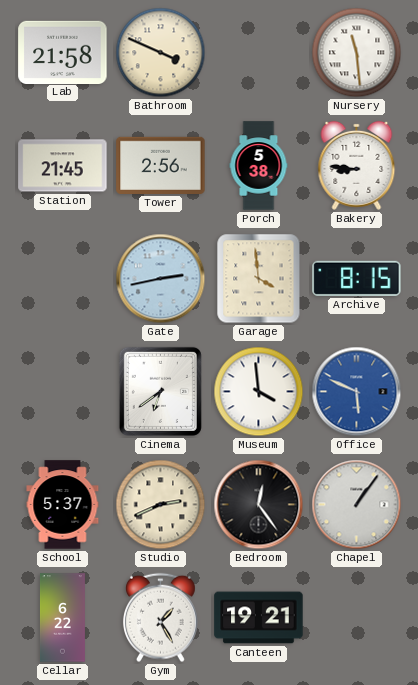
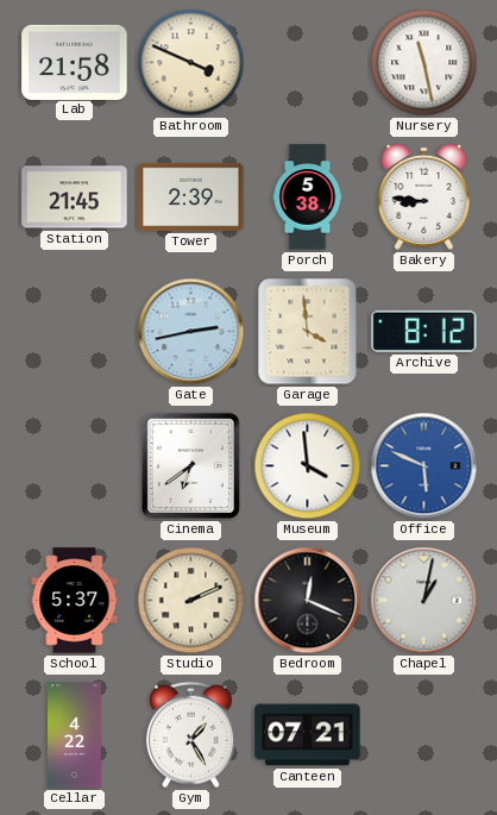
Nursery: 11:29 -> 11:28 (424, 63)
Tower: 2:56 -> 2:39 (191, 196)
Archive: 8:15 -> 8:12 (424, 331)
Studio: 2:41 -> 2:11 (191, 601)
Bedroom: 12:24 -> 12:19 (308, 601)
Chapel: 1:06 -> 1:02 (424, 601)
Cellar: 6:22 -> 4:22 (74, 735)
Canteen: 19:21 -> 07:21 (308, 735)
